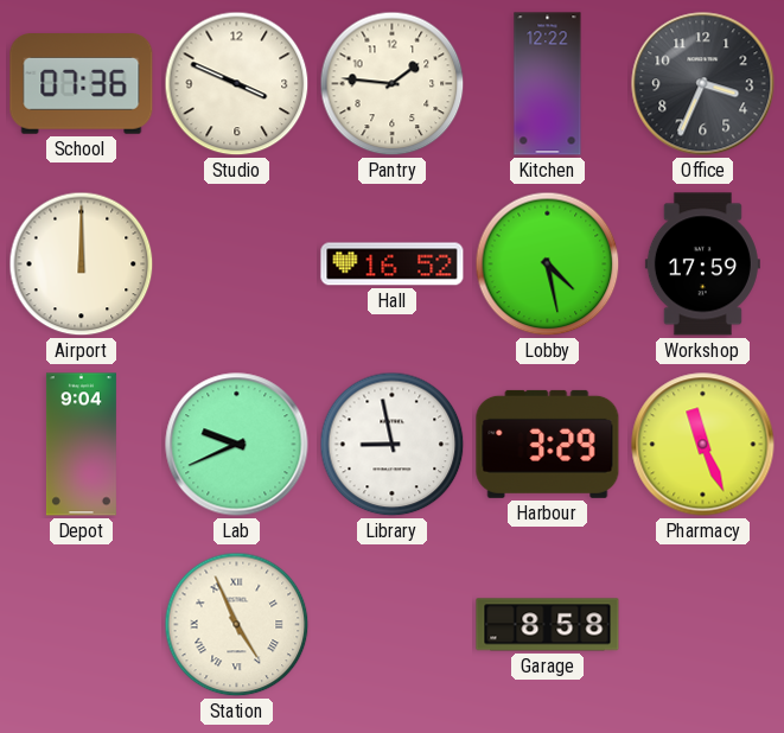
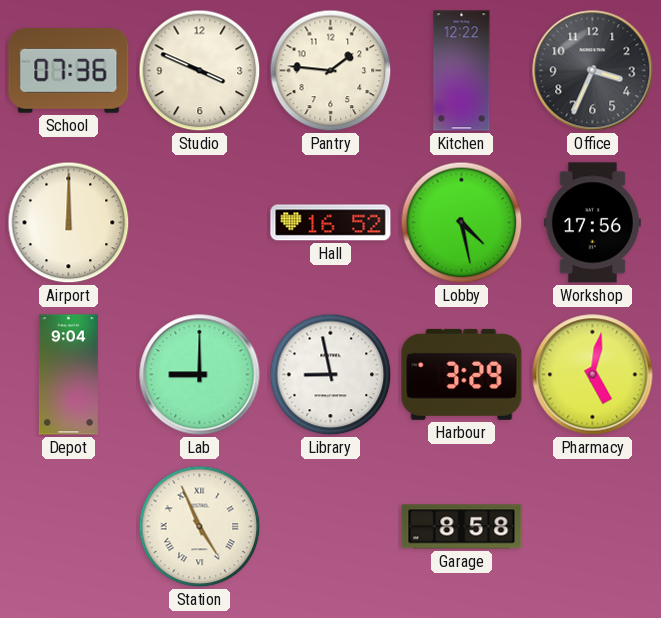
Workshop: 17:59 -> 17:56 (592, 223)
Lab: 9:41 -> 9:00 (200, 375)
Pharmacy: 11:26 -> 5:02 (593, 375)
